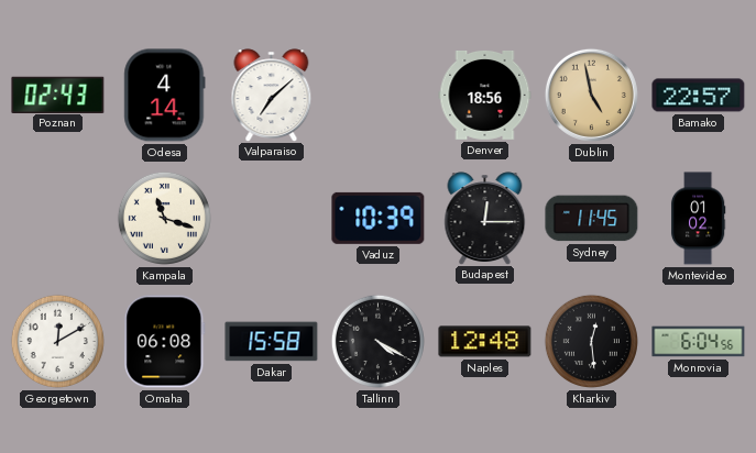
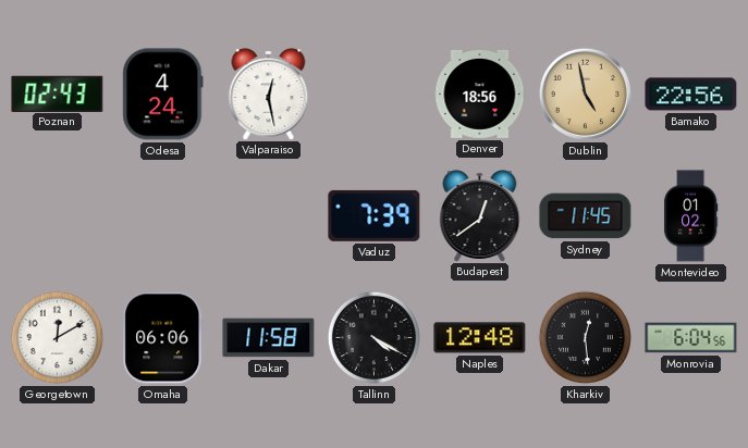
Odesa: 4:14 -> 4:24 (163, 95)
Valparaiso: 7:08 -> 12:28 (269, 94)
Bamako: 22:57 -> 22:56 (691, 95)
Kampala: 11:18 -> none (164, 218)
Vaduz: 10:39 -> 7:39 (375, 215)
Budapest: 12:15 -> 12:39 (480, 215)
Omaha: 06:08 -> 06:06 (163, 338)
Dakar: 15:58 -> 11:58 (269, 338)
